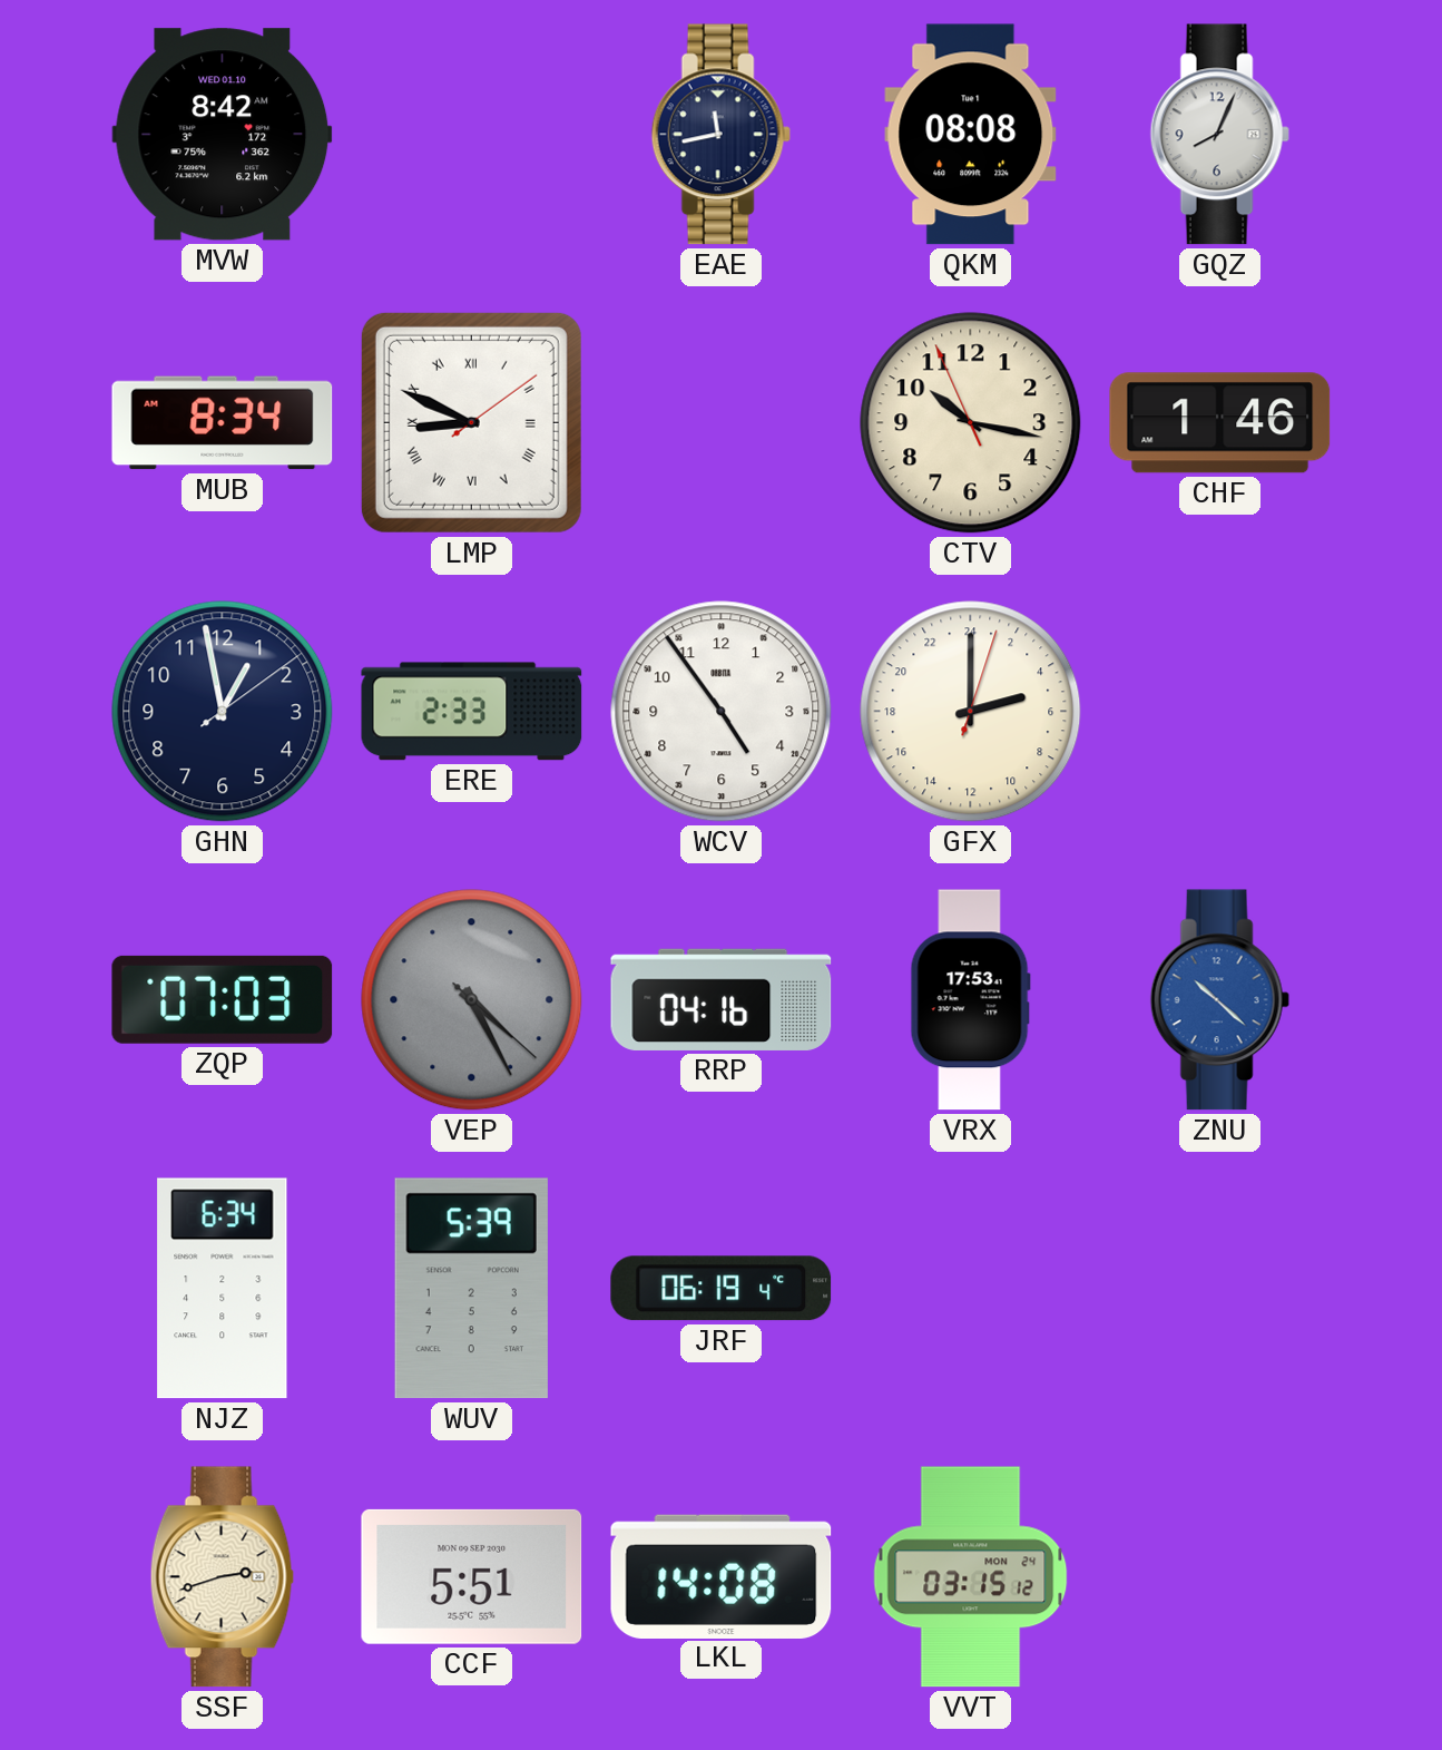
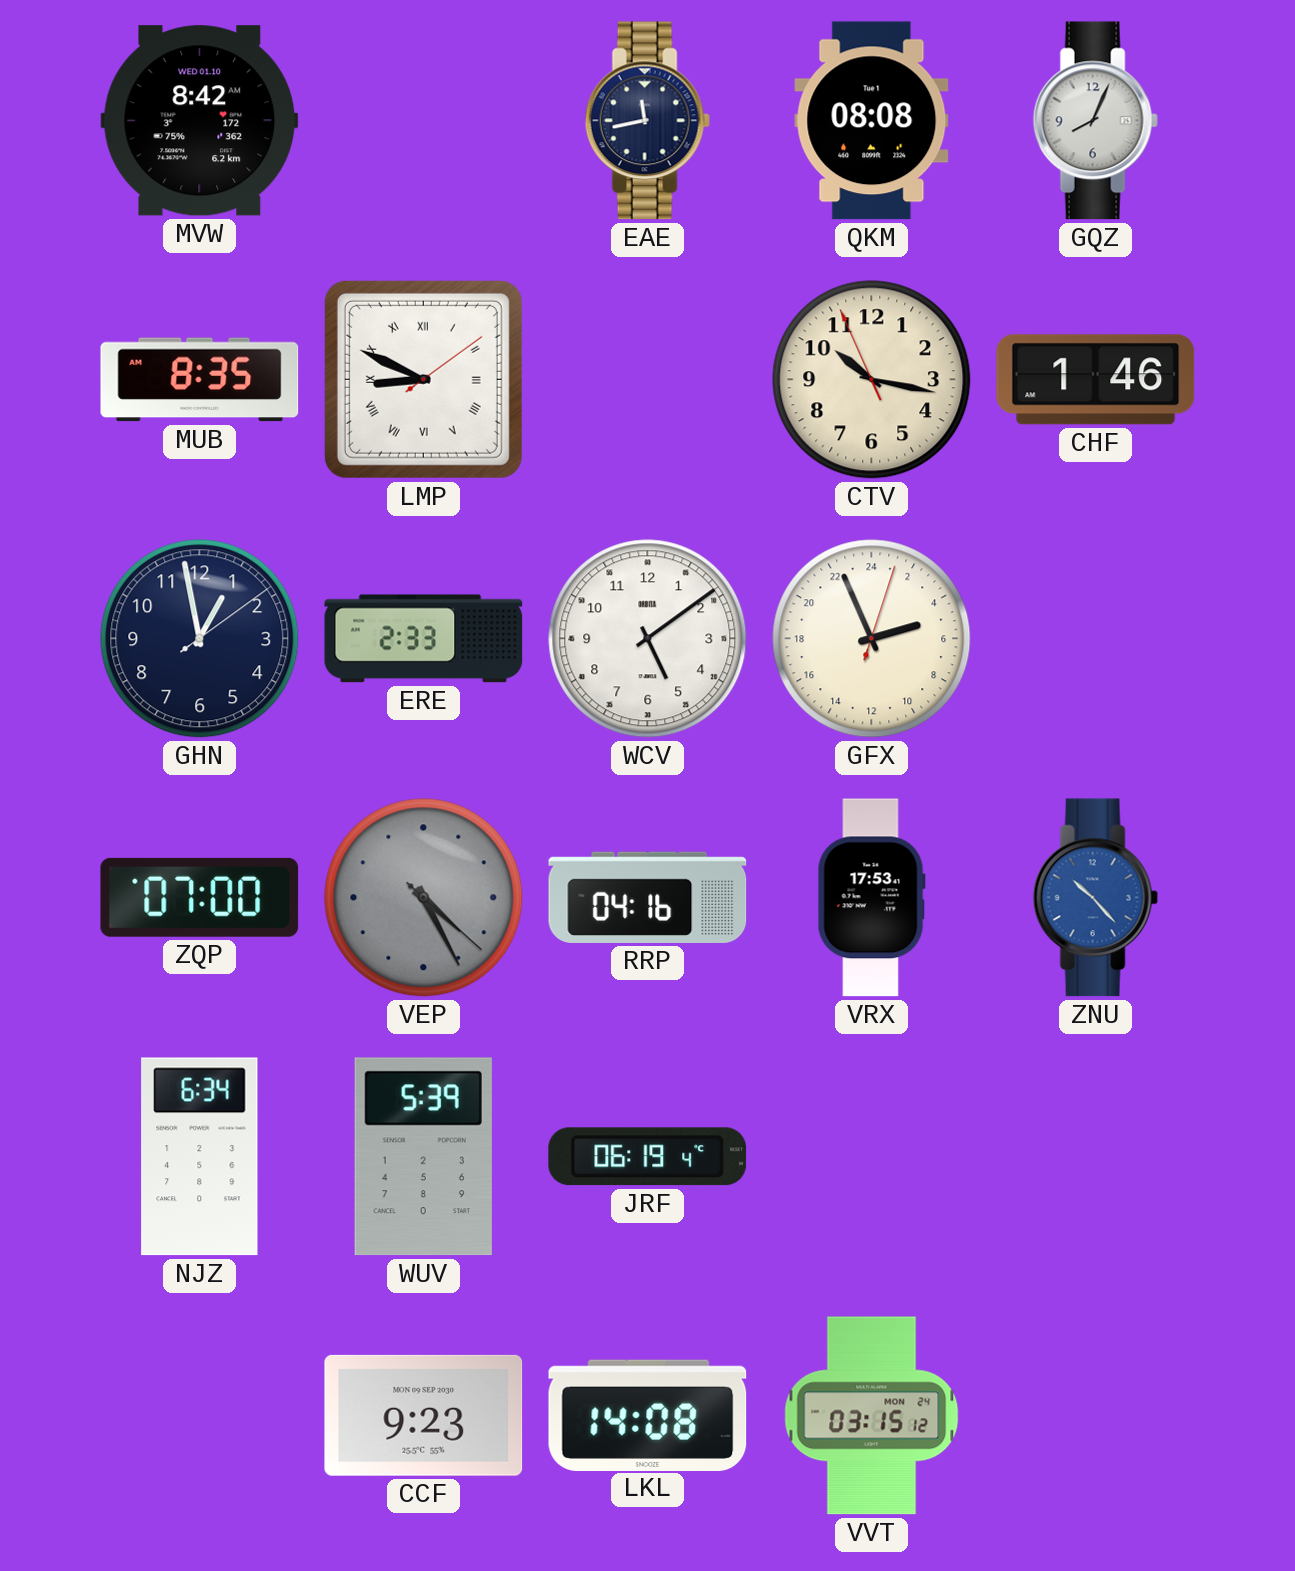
MUB: 8:34 -> 8:35 (200, 380)
WCV: 4:54 -> 5:09 (648, 639)
GFX: 5:00 -> 4:56 (872, 639)
ZQP: 07:03 -> 07:00 (200, 897)
ZNU: 10:22 -> 10:23 (1095, 898)
SSF: 2:42 -> none (222, 1577)
CCF: 5:51 -> 9:23 (424, 1415)
